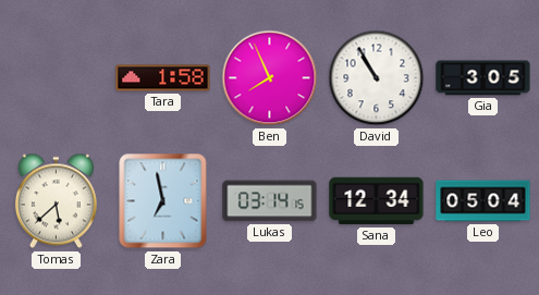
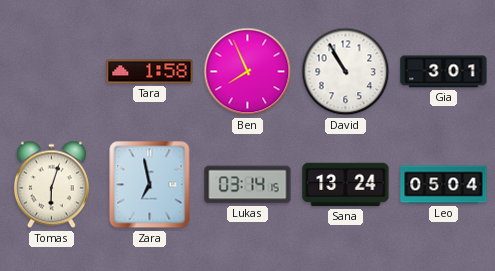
Gia: 3:05 -> 3:01 (444, 72)
Tomas: 5:38 -> 6:03 (51, 185)
Sana: 12:34 -> 13:24 (346, 185)
